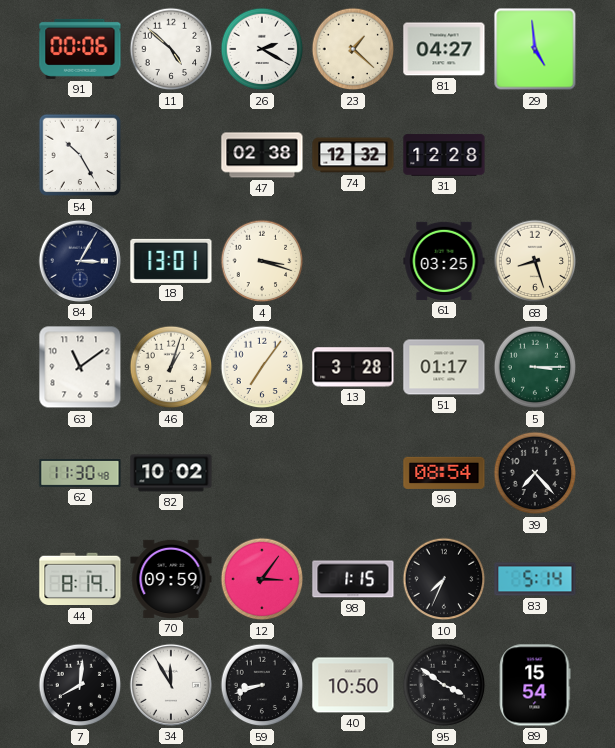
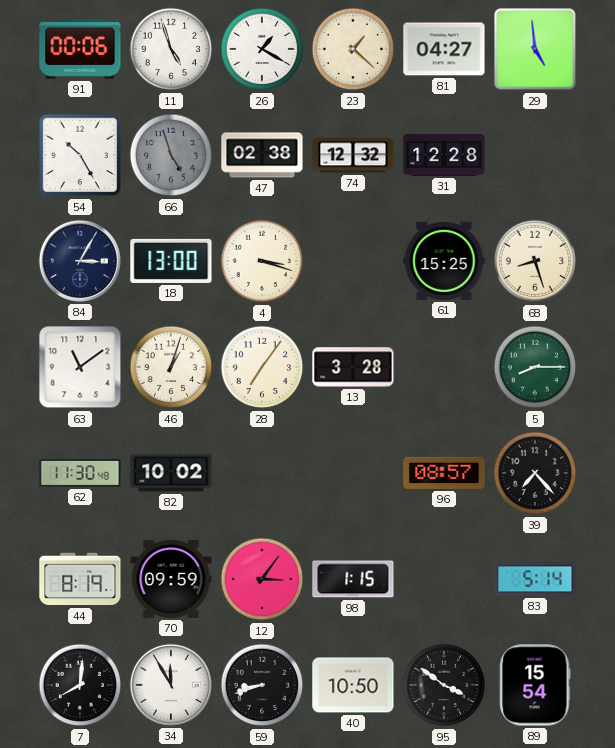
11: 4:52 -> 4:57 (171, 49)
26: 2:20 -> 1:20 (262, 49)
66: none -> 4:57 (171, 155)
18: 13:01 -> 13:00 (171, 261)
61: 03:25 -> 15:25 (444, 261)
51: 01:17 -> none (444, 367)
5: 3:15 -> 8:15 (535, 367)
96: 08:54 -> 08:57 (444, 473)
10: 7:34 -> none (444, 579)
